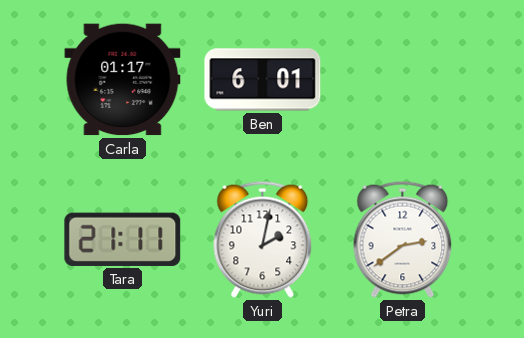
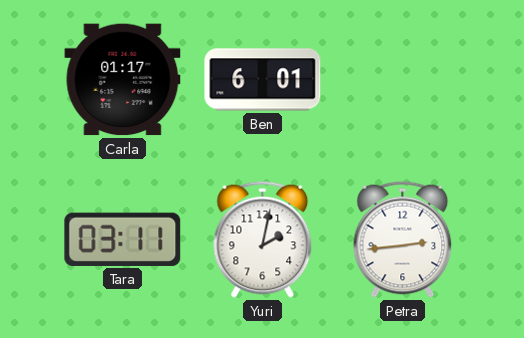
Tara: 21:11 -> 03:11 (123, 239)
Petra: 2:39 -> 2:44 (403, 239)
